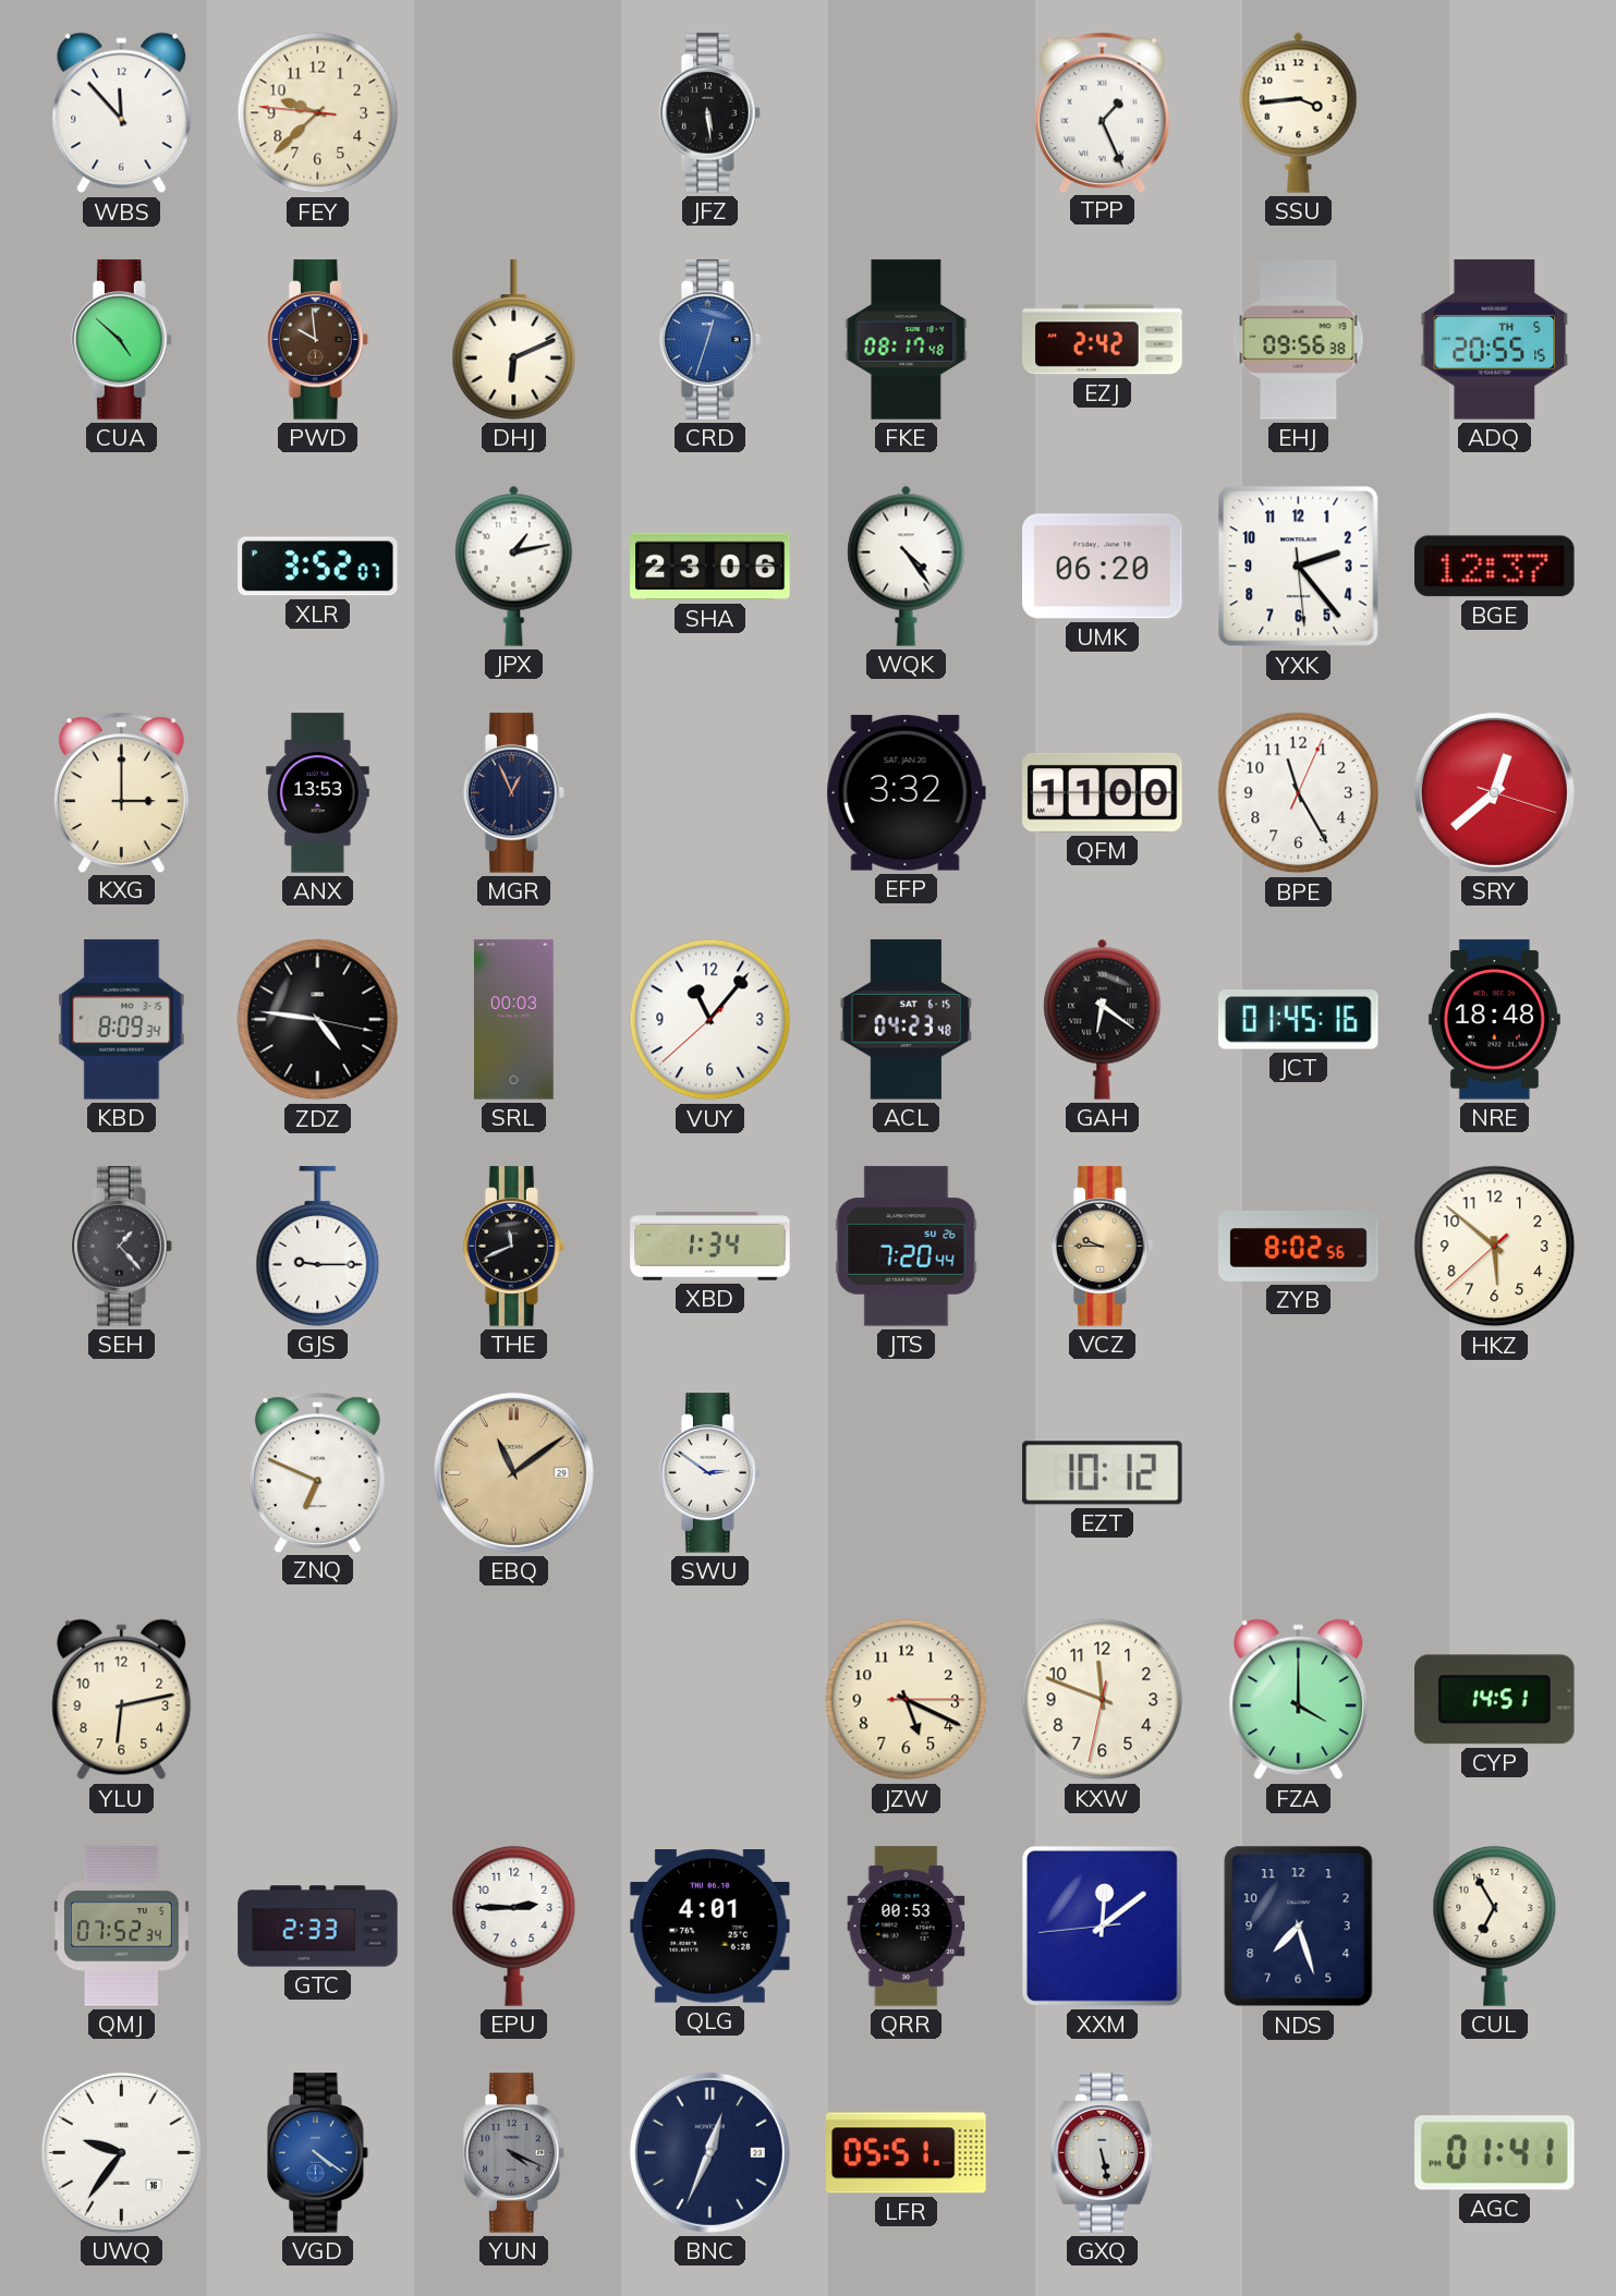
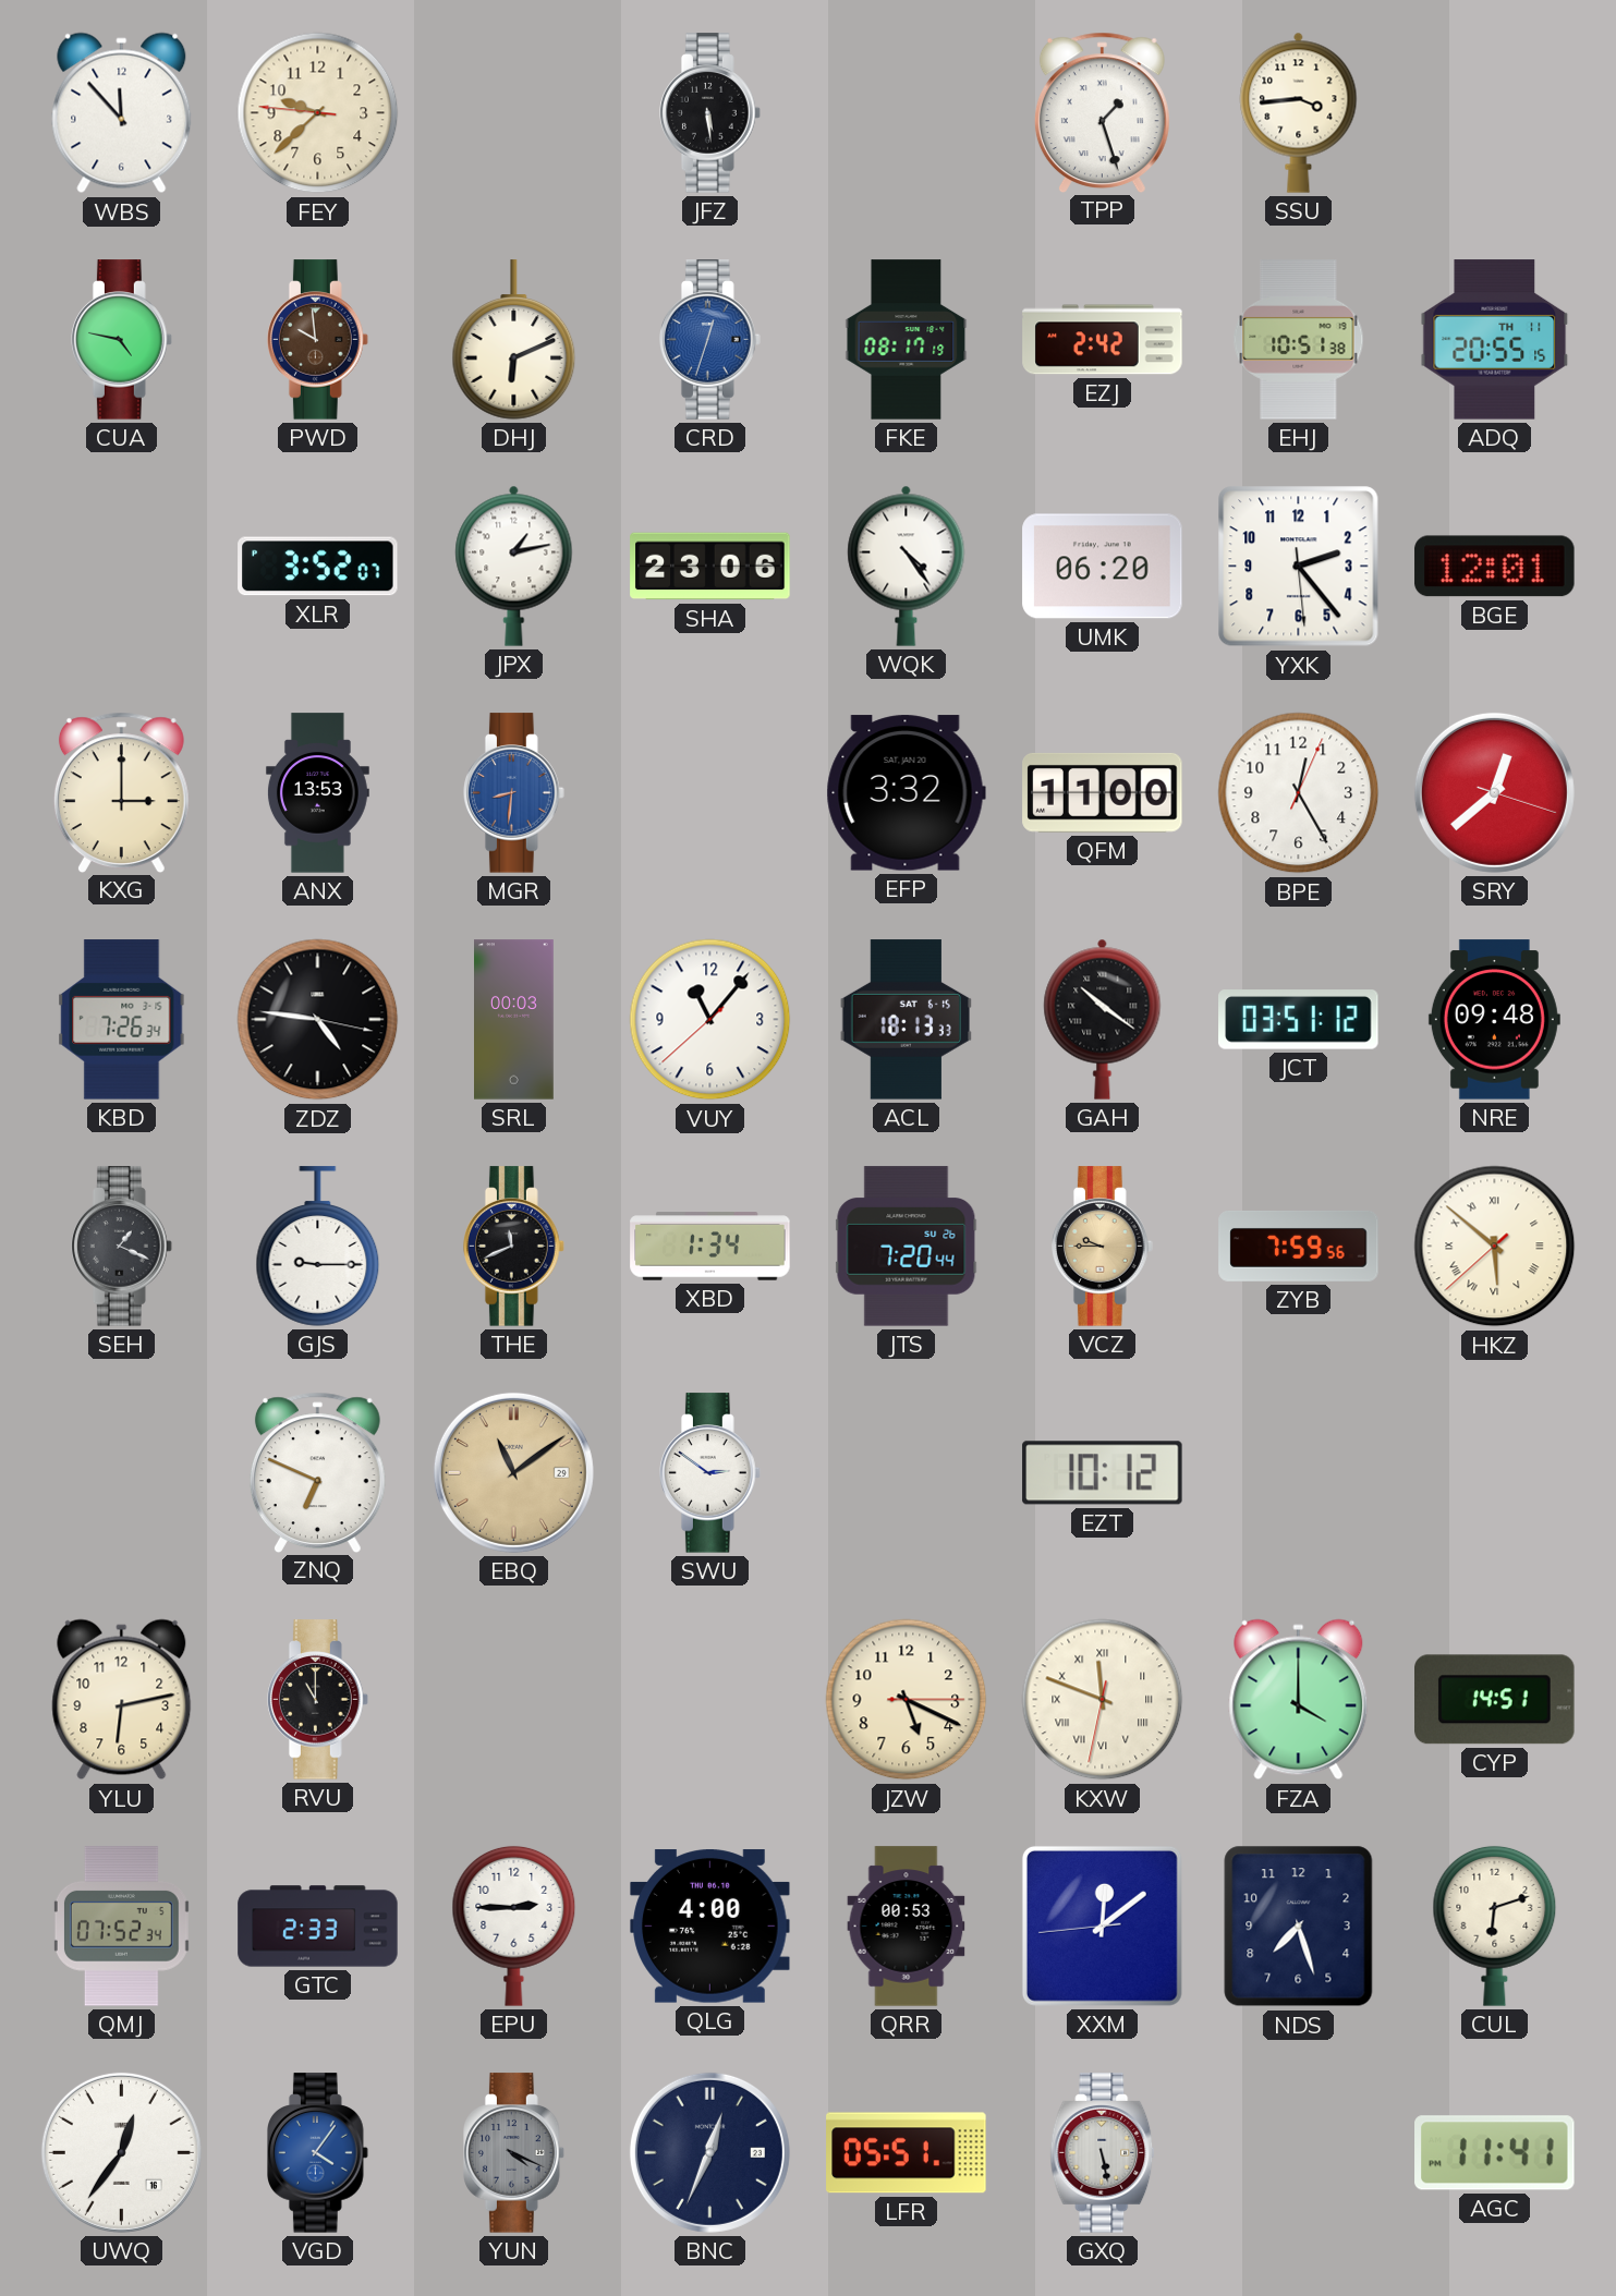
TPP: 1:26 -> 1:27 (1102, 112)
CUA: 4:52 -> 4:47 (122, 340)
FKE: 08:17:48 -> 08:17:19 (907, 340)
EHJ: 09:56 -> 10:51 (1299, 340)
ADQ date: TH 5 -> TH 11 (1495, 340)
BGE: 12:37 -> 12:01 (1495, 567)
MGR: 12:56 -> 8:31 (514, 793)
MGR dial: navy -> blue (514, 793)
BPE: 11:25 -> 12:25 (1299, 793)
KBD: 8:09 -> 7:26 (122, 1020)
ACL: 04:23 -> 18:13 (906, 1020)
GAH: 6:21 -> 10:21 (1103, 1019)
JCT: 01:45 -> 03:51 (1299, 1020)
NRE: 18:48 -> 09:48 (1494, 1020)
SEH: 1:23 -> 1:19 (122, 1247)
ZYB: 8:02 -> 7:59 (1299, 1246)
HKZ numerals: Arabic -> Roman (1495, 1247)
RVU: none -> 11:00 (318, 1700)
KXW numerals: Arabic -> Roman (1103, 1700)
QLG: 4:01 -> 4:00 (710, 1927)
CUL: 6:55 -> 6:12 (1495, 1926)
UWQ: 9:36 -> 12:36 (121, 2152)
VGD: 4:21 -> 4:06 (318, 2153)
AGC: 01:41 -> 11:41 (1495, 2153)
